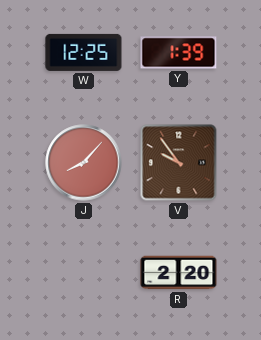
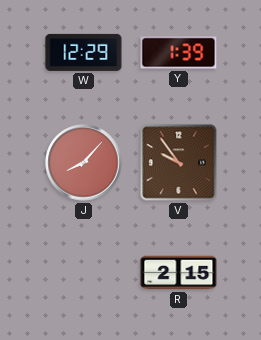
W: 12:25 -> 12:29 (84, 52)
R: 2:20 -> 2:15 (179, 273)
